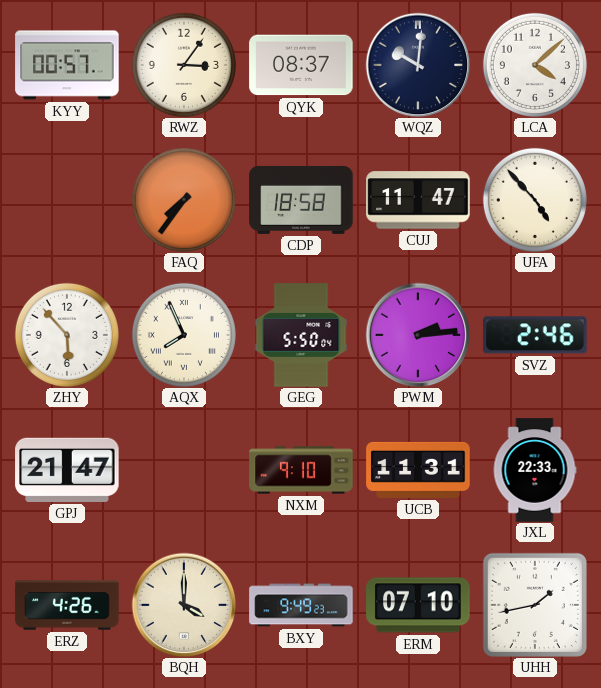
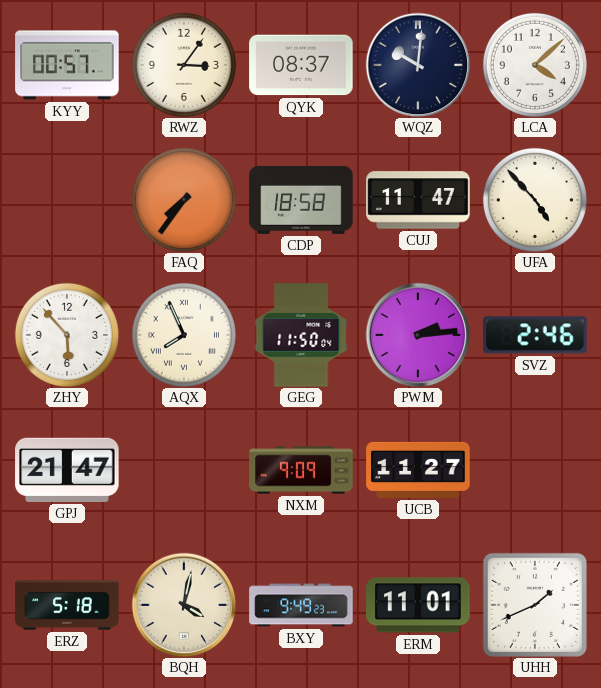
GEG: 5:50 -> 11:50 (301, 335)
NXM: 9:10 -> 9:09 (301, 470)
UCB: 11:31 -> 11:27 (418, 470)
JXL: 22:33 -> none (535, 470)
ERZ: 4:26 -> 5:18 (67, 605)
BQH: 4:00 -> 4:02 (184, 605)
ERM: 07:10 -> 11:01 (418, 605)
UHH: 1:43 -> 1:41 (535, 605)
